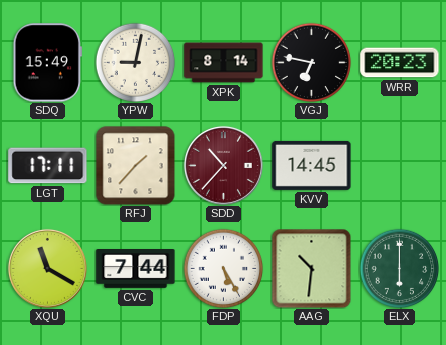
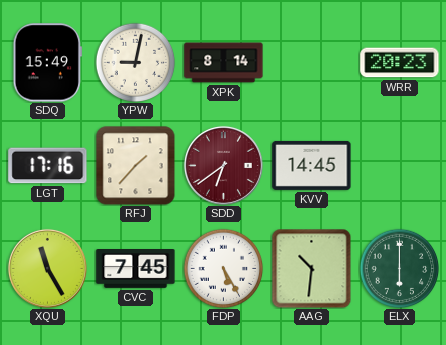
VGJ: 6:47 -> none (311, 62)
LGT: 17:11 -> 17:16 (48, 166)
SDD: 10:37 -> 6:39 (223, 165)
XQU: 11:20 -> 11:25 (47, 268)
CVC: 7:44 -> 7:45 (136, 269)
